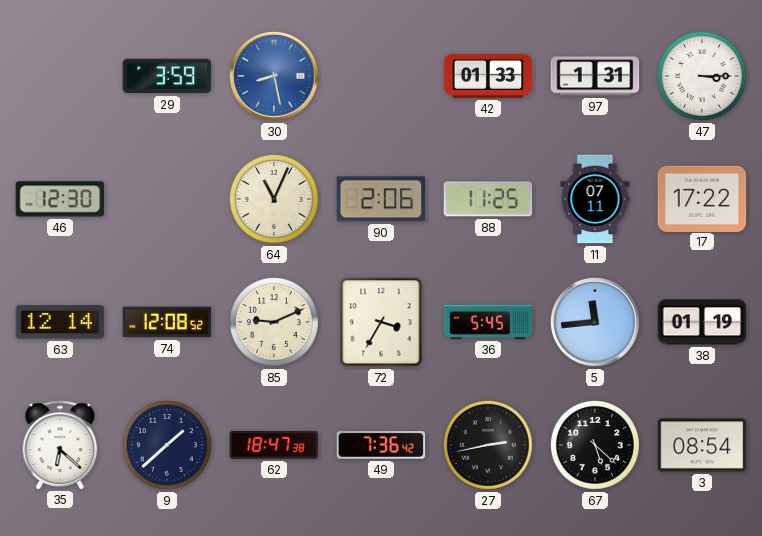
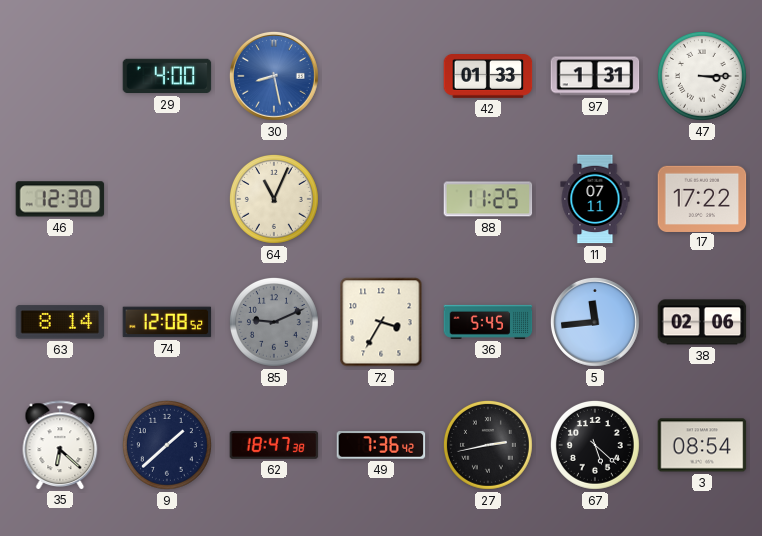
29: 3:59 -> 4:00 (167, 76)
90: 2:06 -> none (381, 199)
63: 12:14 -> 8:14 (60, 322)
85 dial: cream -> grey (274, 322)
38: 01:19 -> 02:06 (702, 322)
